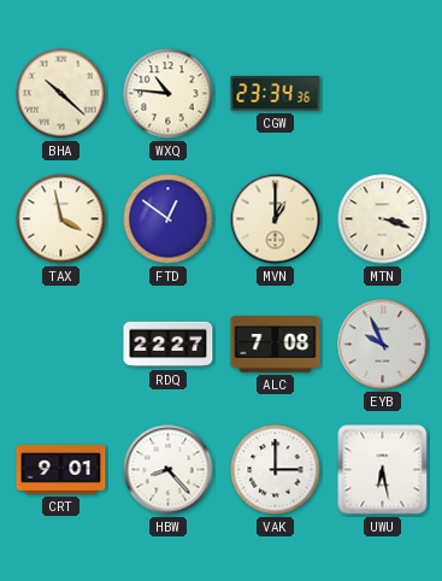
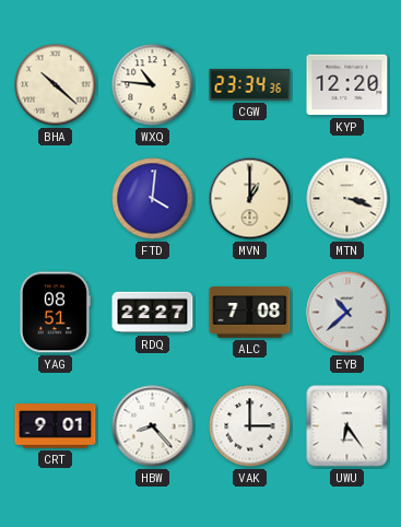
KYP: none -> 12:20 (347, 85)
TAX: 3:58 -> none (61, 219)
FTD: 12:51 -> 4:01 (153, 199)
YAG: none -> 08:51 (55, 313)
EYB: 9:56 -> 10:38 (347, 313)
UWU: 6:28 -> 6:24 (347, 426)
